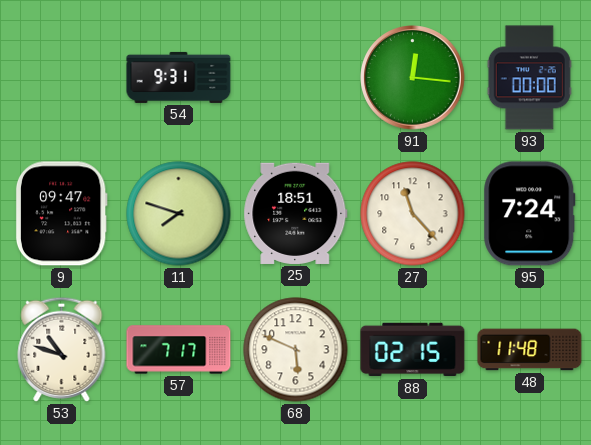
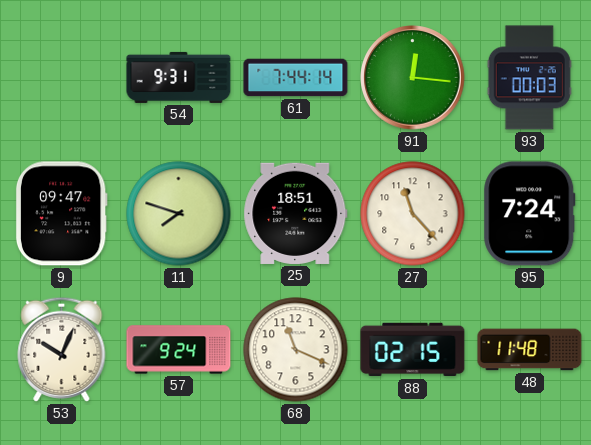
61: none -> 7:44 (296, 78)
93: 00:00 -> 00:03 (529, 78)
53: 10:48 -> 10:04 (62, 349)
57: 7:17 -> 9:24 (179, 350)
68: 5:49 -> 11:19 (296, 350)
